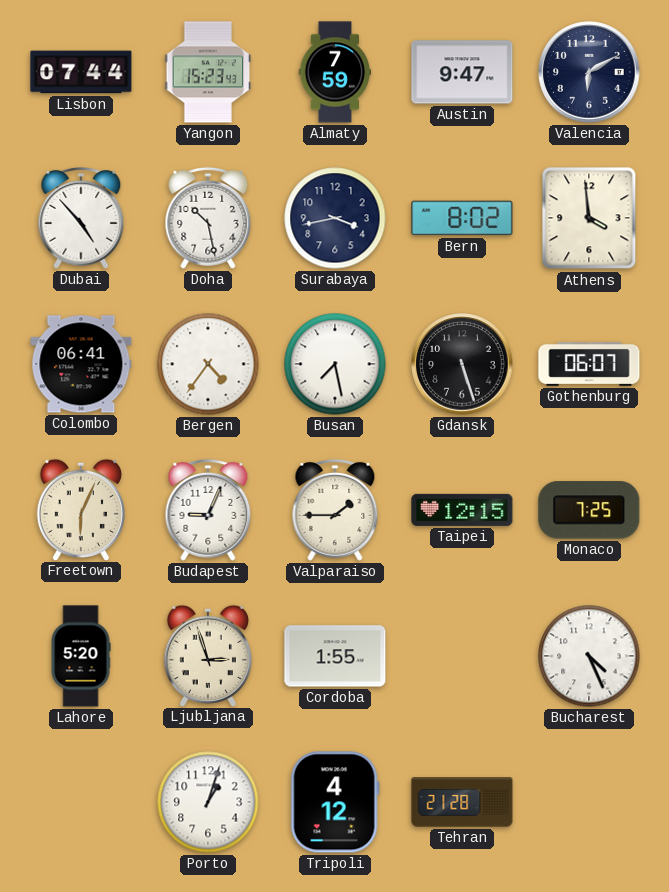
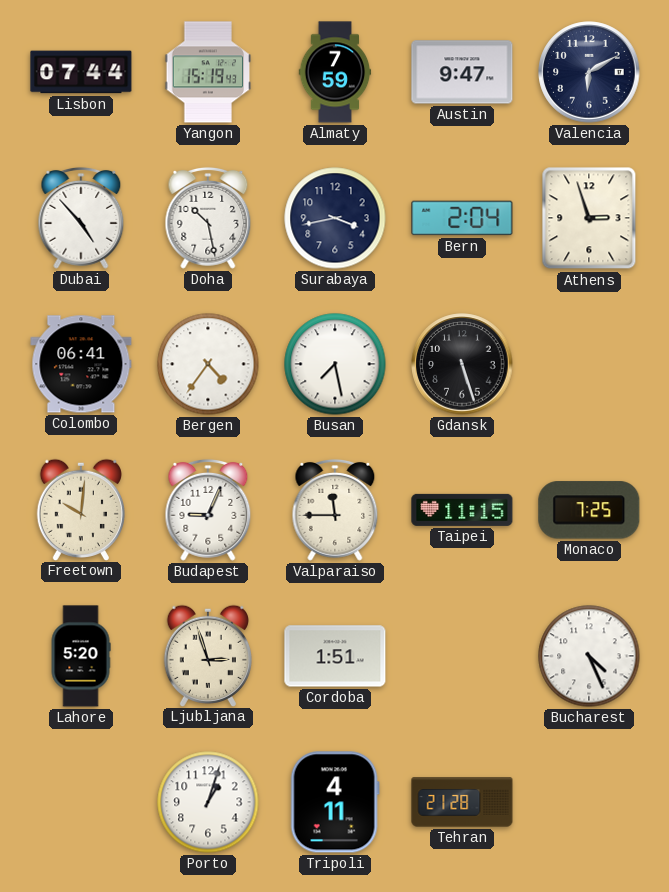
Yangon: 15:23 -> 15:19 (208, 72)
Bern: 8:02 -> 2:04 (462, 218)
Athens: 3:59 -> 2:57 (589, 218)
Gothenburg: 06:07 -> none (589, 364)
Freetown: 6:04 -> 10:01 (81, 509)
Valparaiso: 1:45 -> 11:45 (335, 510)
Taipei: 12:15 -> 11:15 (462, 510)
Cordoba: 1:55 -> 1:51 (335, 656)
Tripoli: 4:12 -> 4:11 (335, 802)
